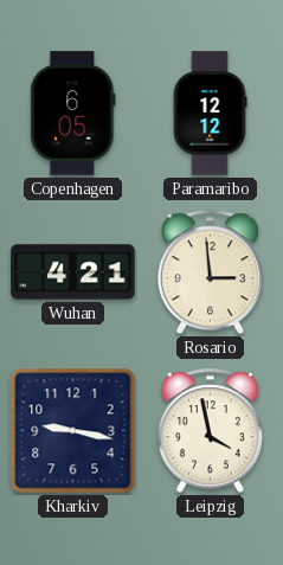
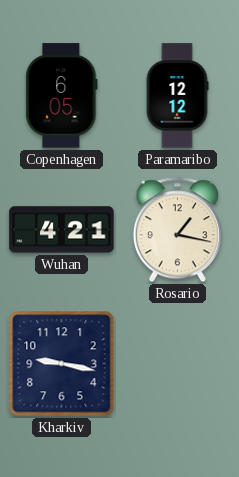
Rosario: 2:59 -> 1:17 (177, 230)
Leipzig: 3:58 -> none (210, 431)
